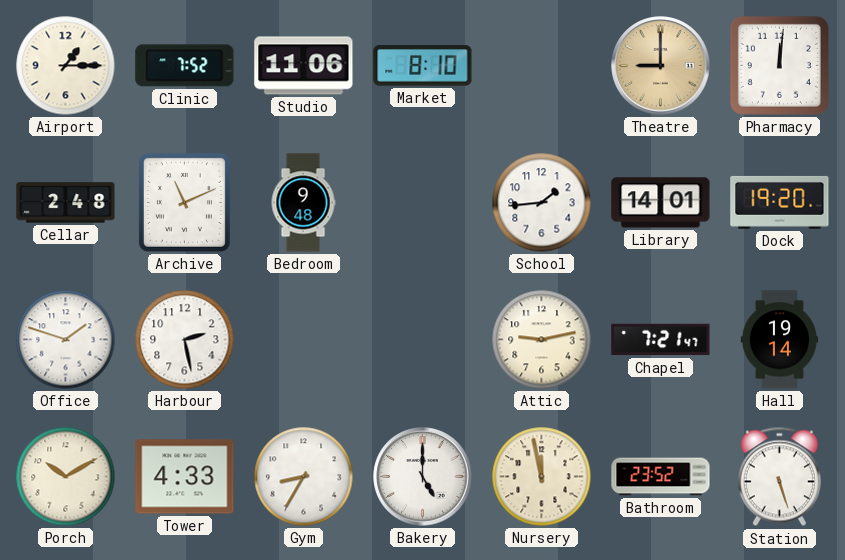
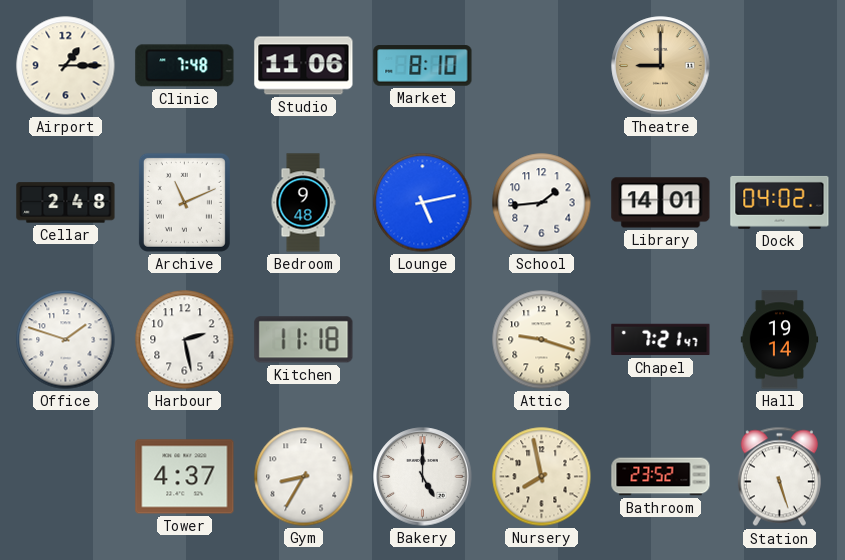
Clinic: 7:52 -> 7:48 (185, 66)
Pharmacy: 12:01 -> none (779, 65)
Lounge: none -> 5:13 (423, 203)
Dock: 19:20 -> 04:02 (780, 202)
Kitchen: none -> 11:18 (304, 340)
Attic: 9:13 -> 9:18 (542, 340)
Porch: 10:10 -> none (66, 477)
Tower: 4:33 -> 4:37 (185, 477)
Nursery: 11:58 -> 7:58 (542, 477)
